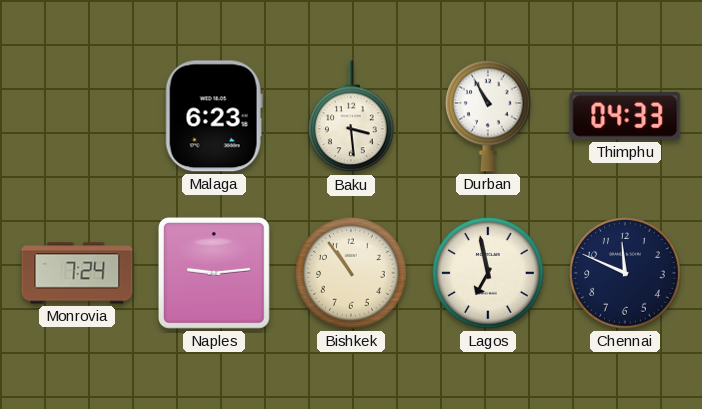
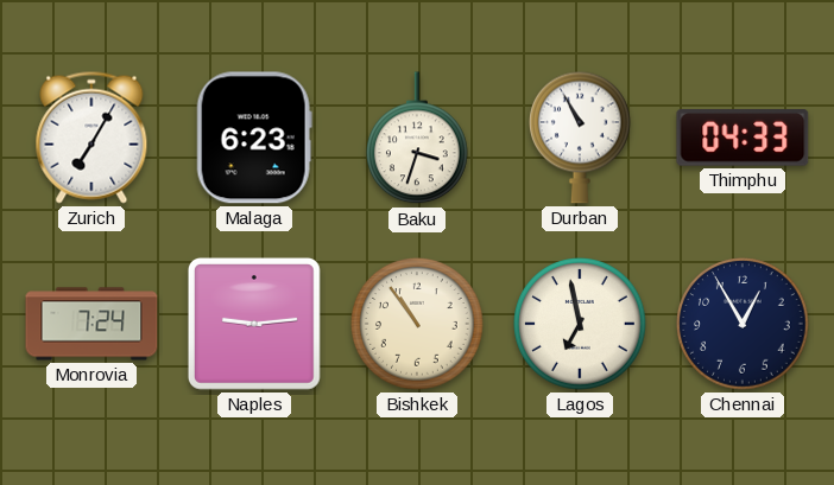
Zurich: none -> 7:05 (91, 138)
Baku: 3:29 -> 3:33 (418, 139)
Chennai: 11:49 -> 12:55 (743, 324)
